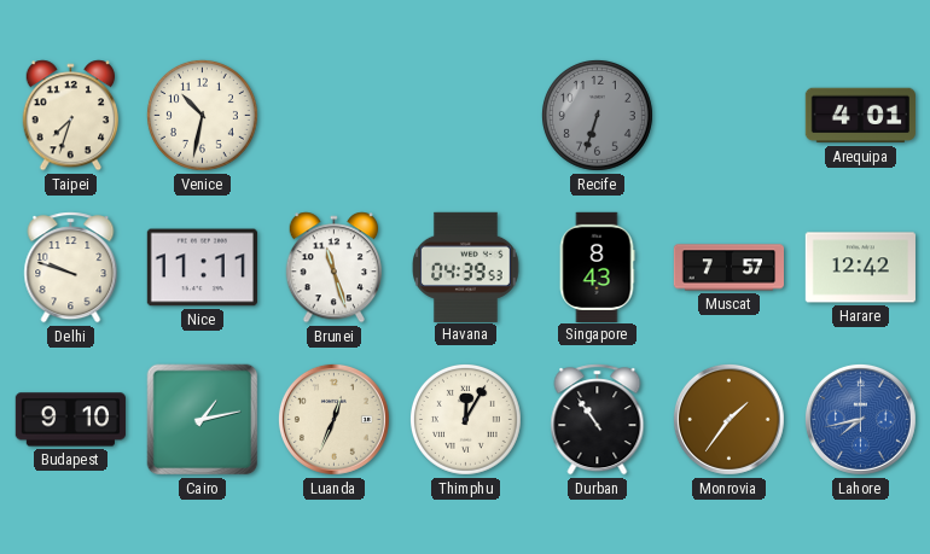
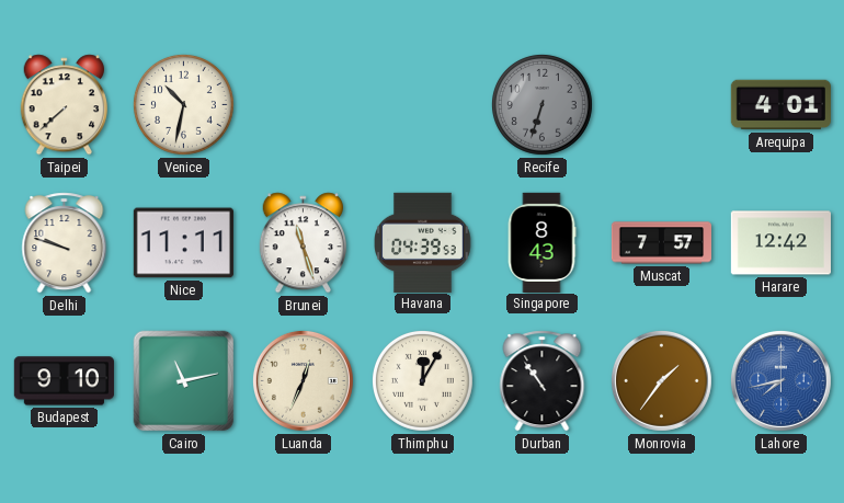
Taipei: 7:33 -> 7:38 (65, 105)
Cairo: 1:13 -> 11:13 (184, 381)
